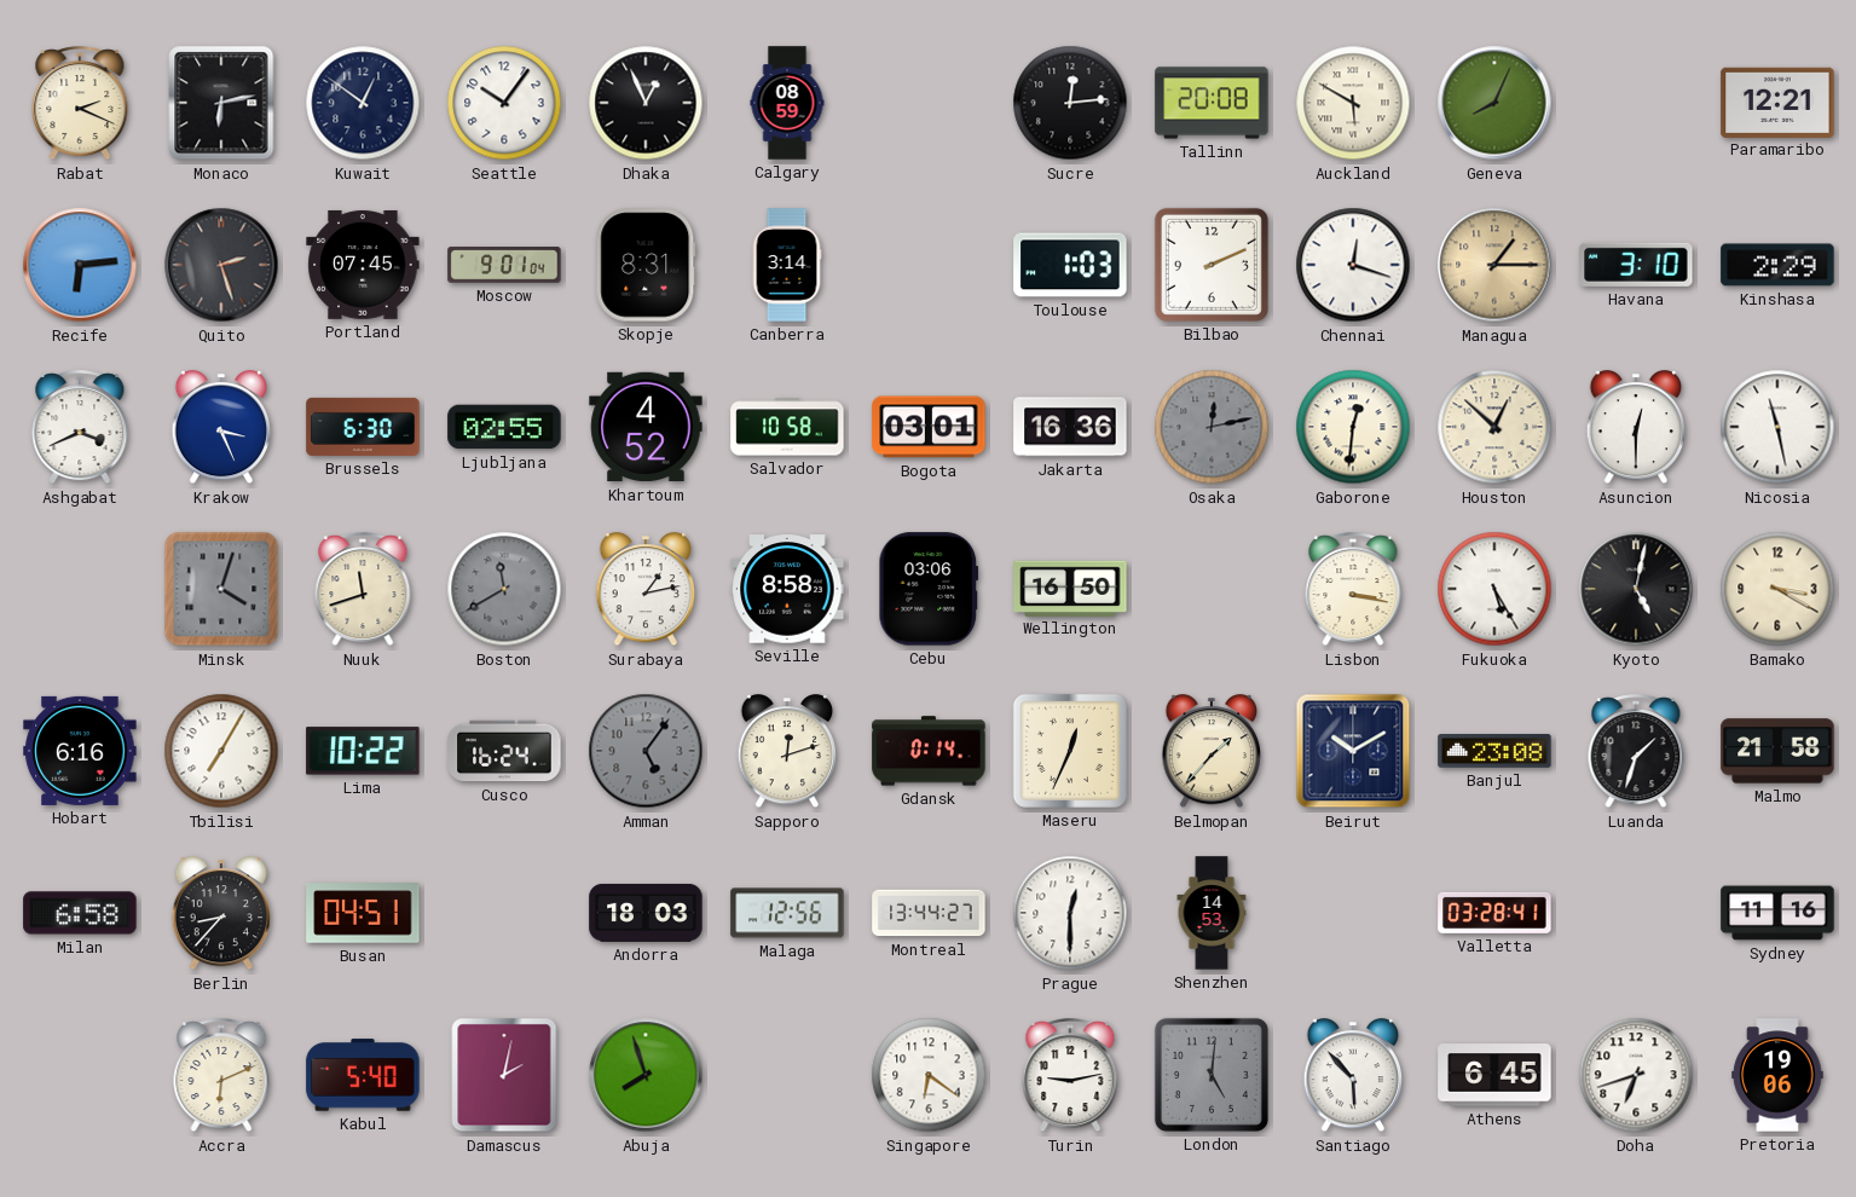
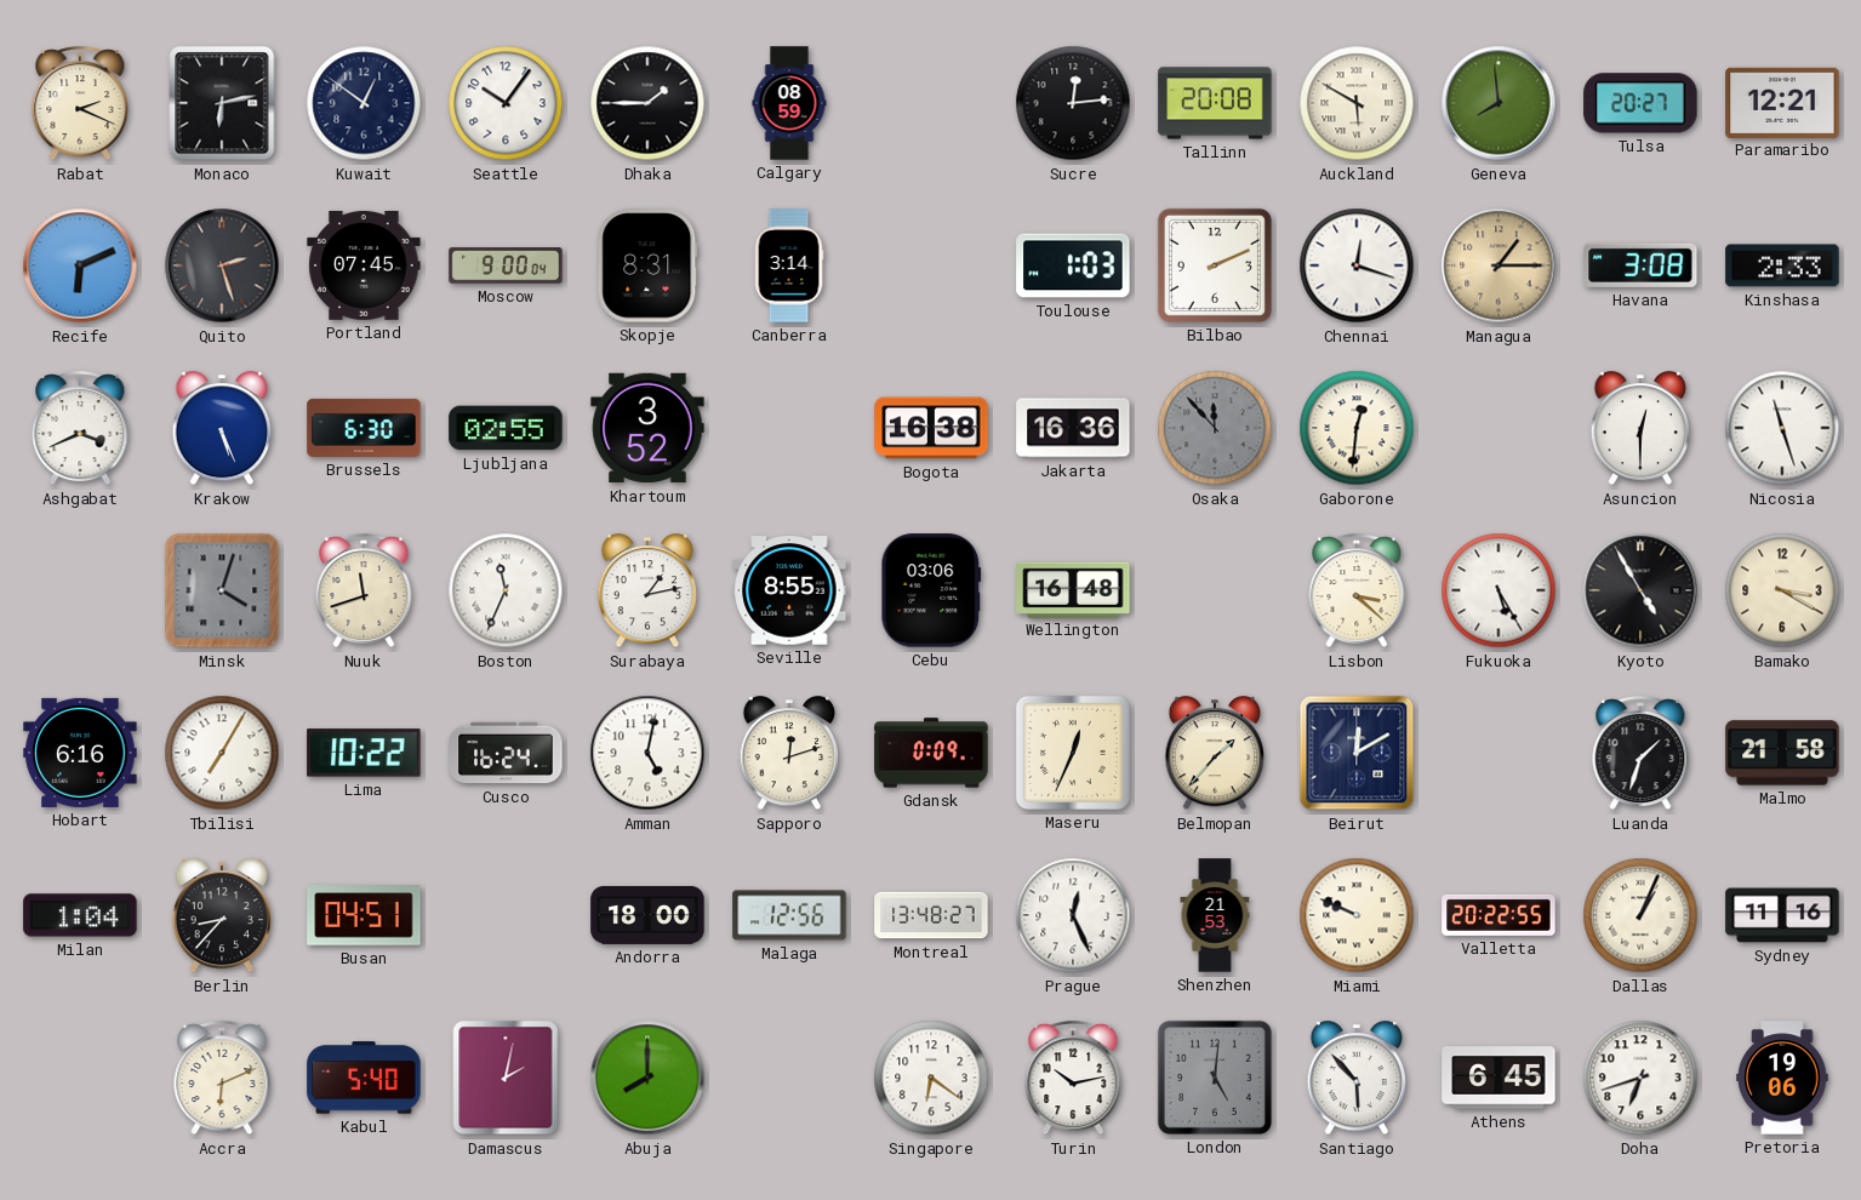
Dhaka: 12:56 -> 1:45 (647, 103)
Geneva: 8:04 -> 7:59 (1498, 103)
Tulsa: none -> 20:27 (1640, 103)
Recife: 6:14 -> 6:11 (80, 265)
Moscow: 9:01 -> 9:00 (506, 265)
Havana: 3:10 -> 3:08 (1640, 265)
Kinshasa: 2:29 -> 2:33 (1782, 265)
Krakow: 3:26 -> 5:26 (222, 429)
Khartoum: 4:52 -> 3:52 (647, 428)
Salvador: 10:58 -> none (787, 427)
Bogota: 03:01 -> 16:38 (931, 428)
Osaka: 12:13 -> 11:53 (1215, 428)
Houston: 12:52 -> none (1494, 427)
Nicosia: 11:28 -> 11:27 (1782, 428)
Boston: 11:40 -> 11:34 (506, 590)
Boston dial: grey -> white (506, 590)
Seville: 8:58 -> 8:55 (789, 590)
Wellington: 16:50 -> 16:48 (1073, 589)
Lisbon: 3:17 -> 3:22 (1357, 592)
Kyoto: 5:02 -> 4:55 (1640, 590)
Amman: 5:06 -> 5:02 (647, 753)
Amman dial: grey -> white (647, 753)
Gdansk: 0:14 -> 0:09 (931, 753)
Beirut: 10:10 -> 12:10 (1357, 753)
Banjul: 23:08 -> none (1494, 751)
Milan: 6:58 -> 1:04 (80, 915)
Andorra: 18:03 -> 18:00 (647, 915)
Montreal: 13:44 -> 13:48 (931, 915)
Prague: 12:30 -> 12:26 (1073, 915)
Shenzhen: 14:53 -> 21:53 (1215, 915)
Miami: none -> 9:49 (1357, 915)
Valletta: 03:28 -> 20:22 (1498, 915)
Dallas: none -> 1:04 (1640, 915)
Abuja: 7:57 -> 8:00 (647, 1078)
Turin: 9:13 -> 10:13 (1073, 1079)
